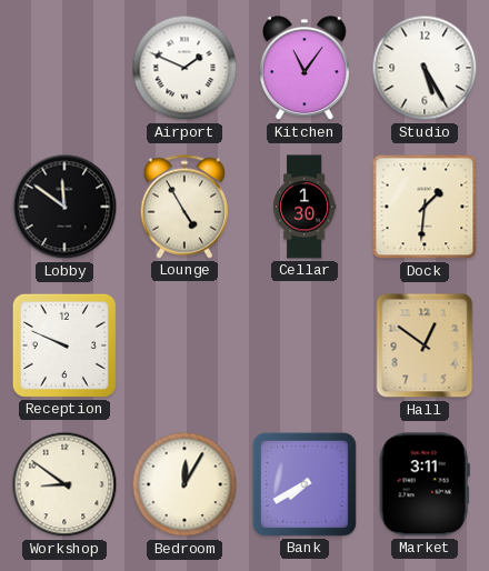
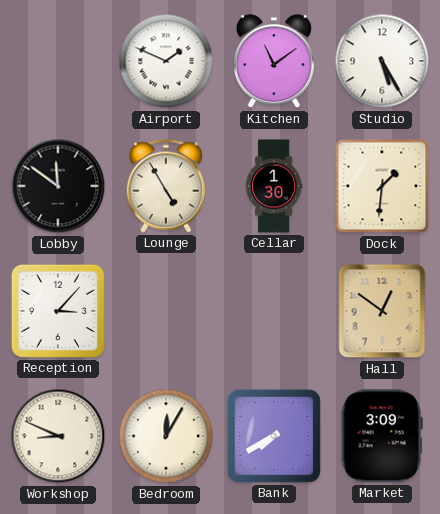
Kitchen: 11:06 -> 11:09 (274, 62)
Reception: 9:49 -> 3:07 (58, 311)
Workshop: 8:51 -> 8:49 (58, 436)
Market: 3:11 -> 3:09 (382, 436)
